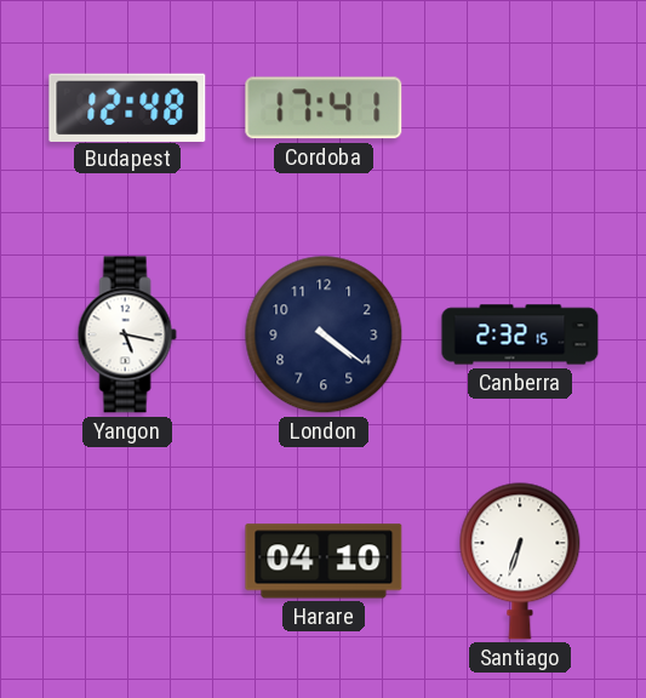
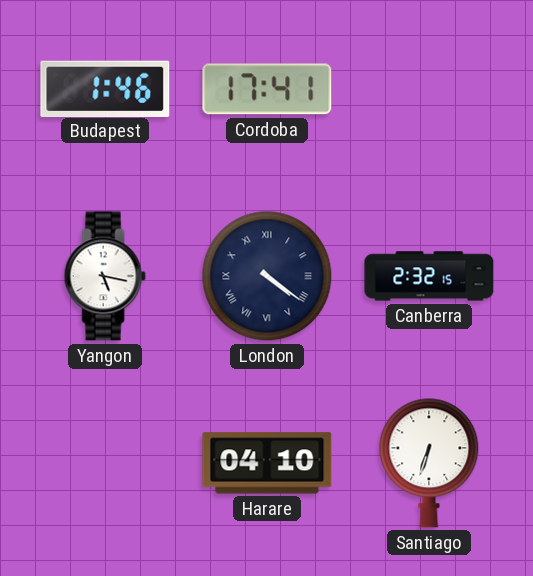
Budapest: 12:48 -> 1:46 (105, 88)
London numerals: Arabic -> Roman (267, 276)
